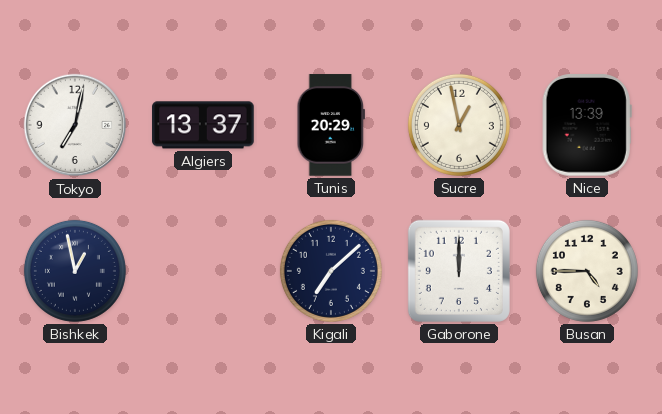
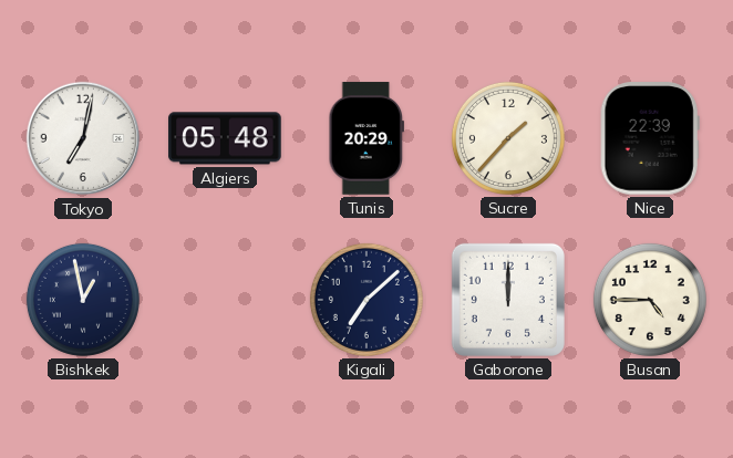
Algiers: 13:37 -> 05:48 (225, 138)
Sucre: 12:58 -> 1:37 (508, 138)
Nice: 13:39 -> 22:39 (650, 138)
